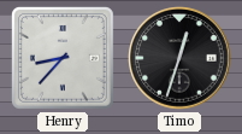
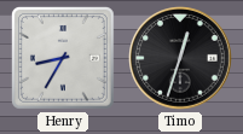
Henry: 8:37 -> 8:35 (63, 58)
